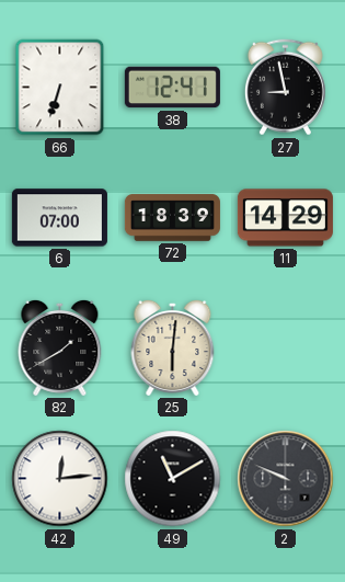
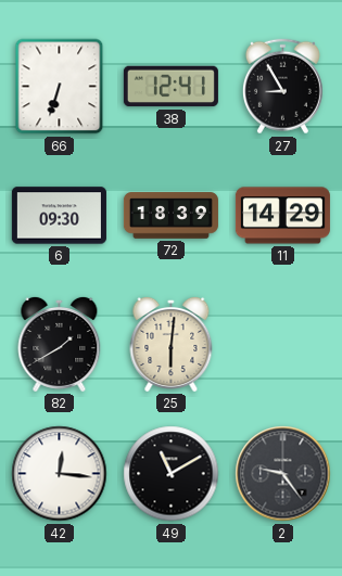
27: 8:58 -> 8:55 (282, 87)
6: 07:00 -> 09:30 (59, 216)
42: 12:14 -> 12:16 (60, 474)
2: 9:49 -> 9:24 (283, 474)
